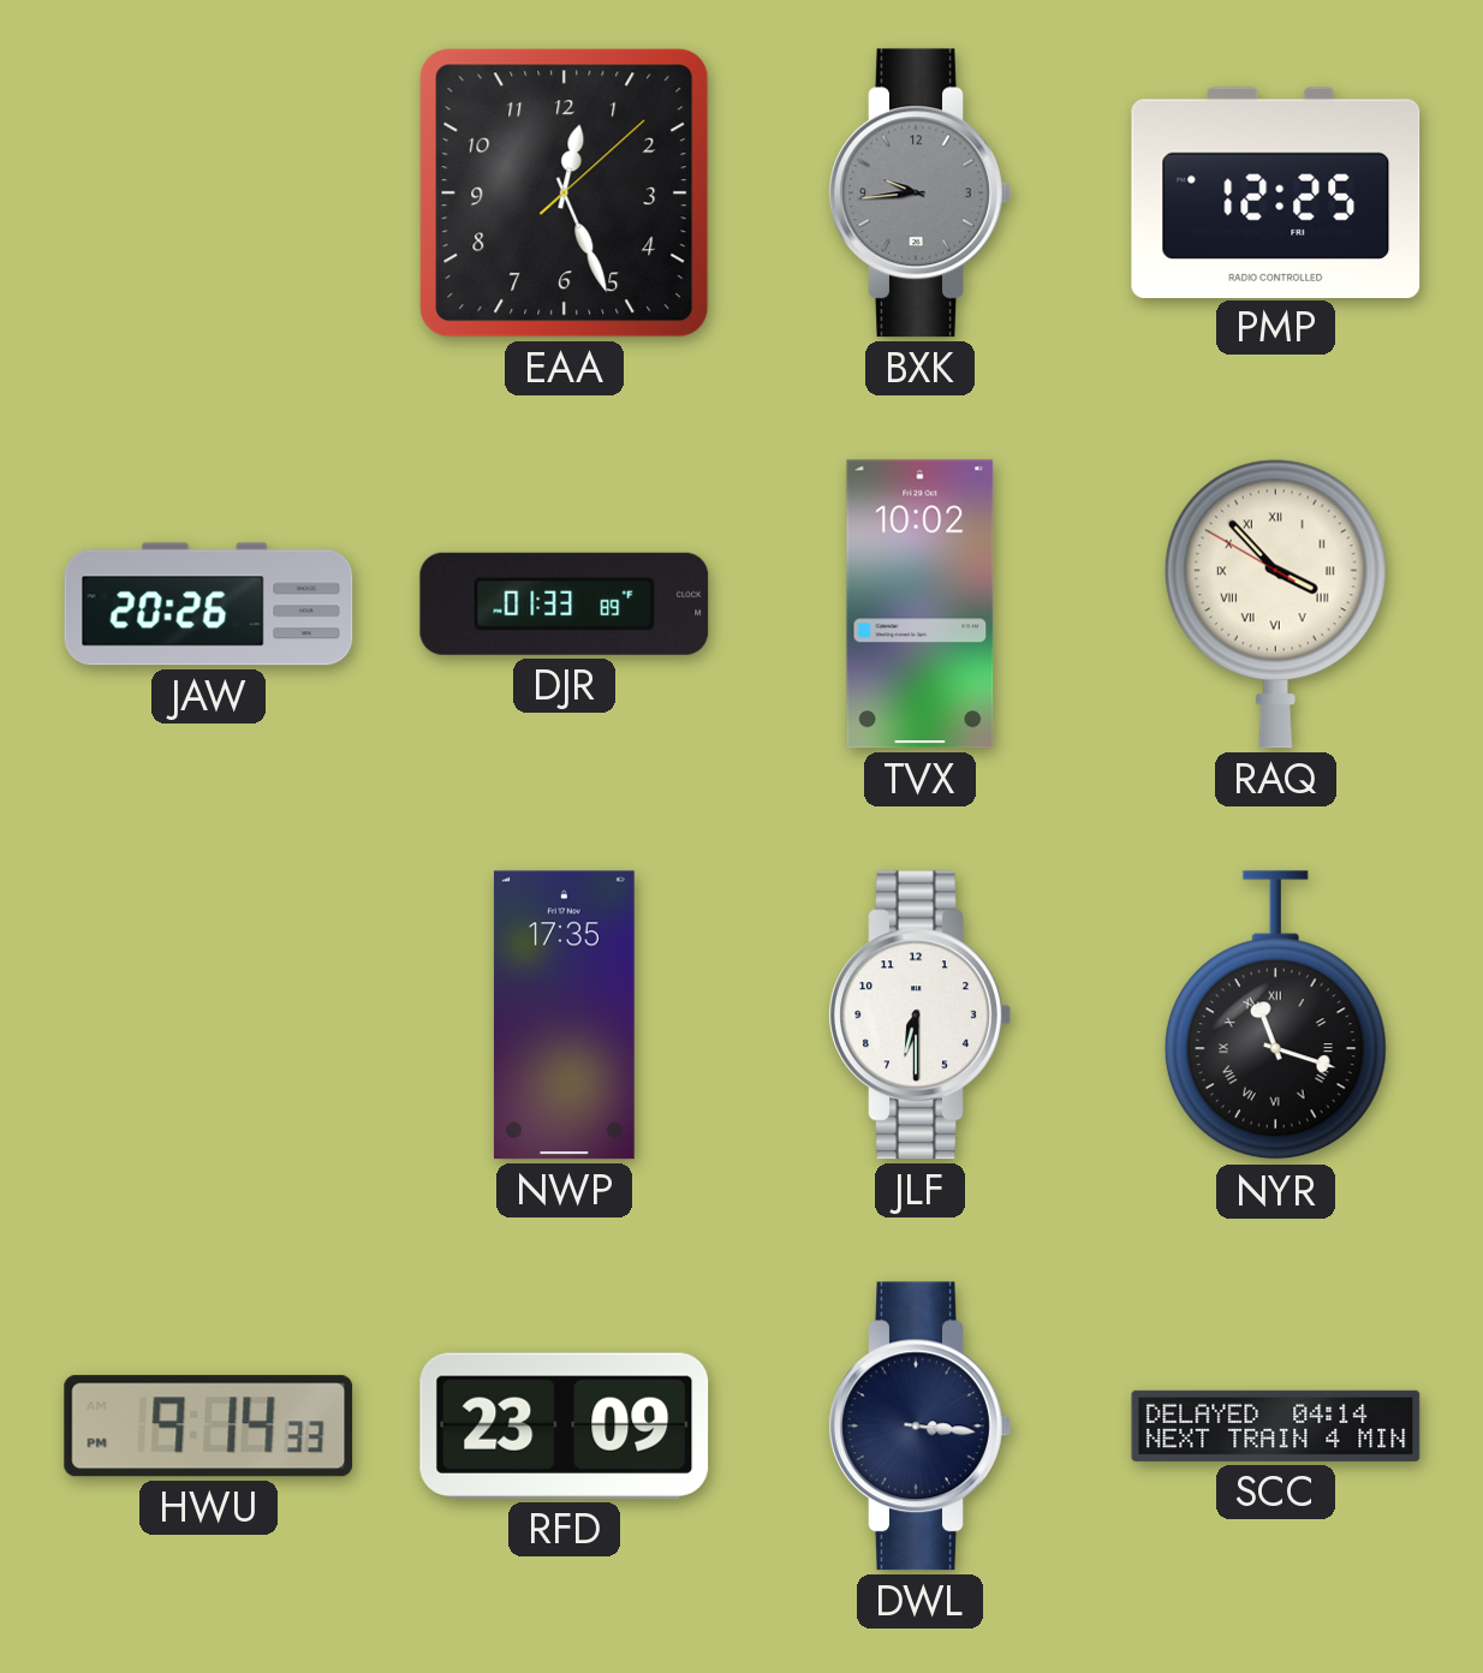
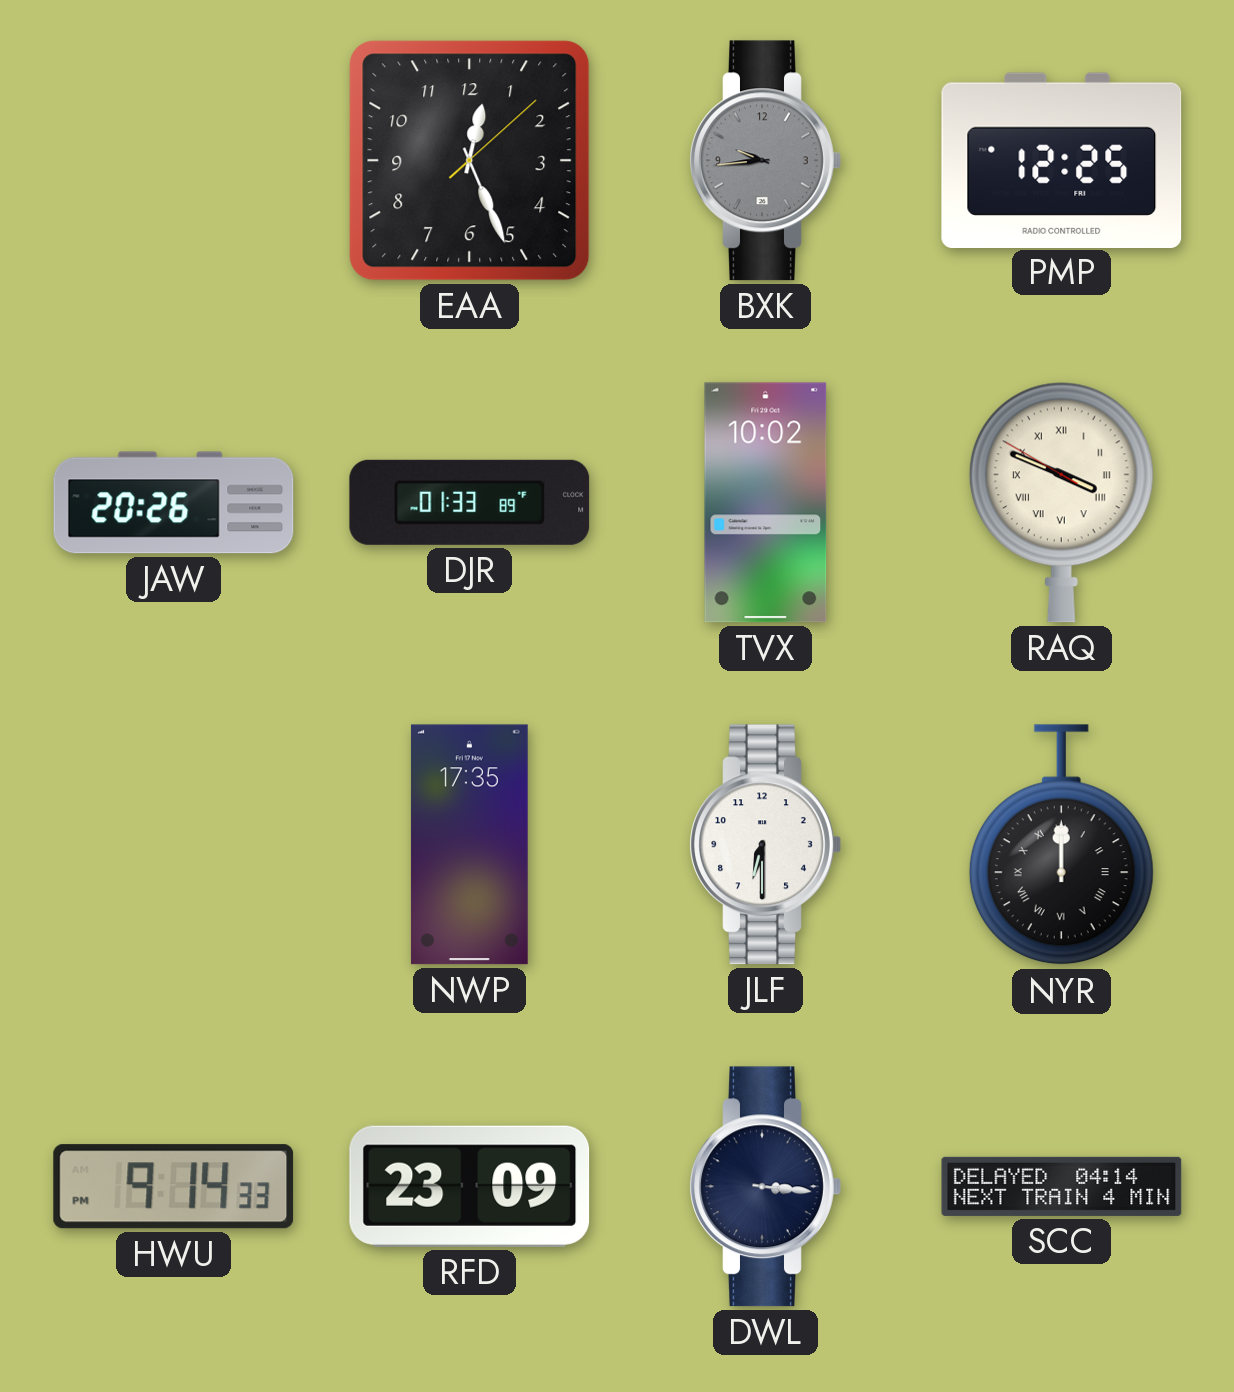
RAQ: 3:52 -> 3:48 (1061, 502)
NYR: 11:18 -> 12:00 (1061, 845)
